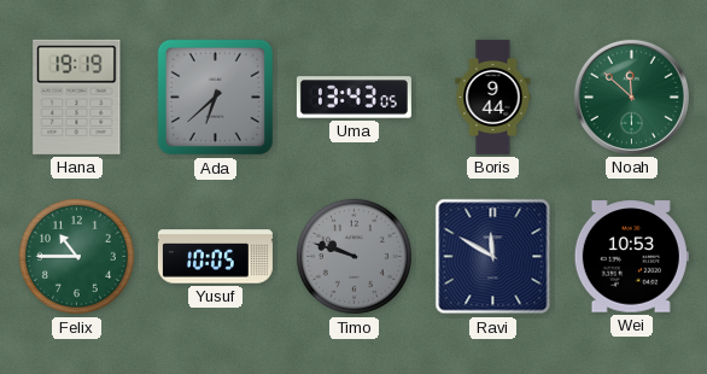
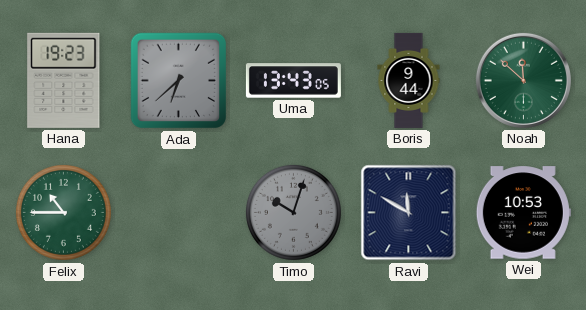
Hana: 19:19 -> 19:23 (64, 80)
Yusuf: 10:05 -> none (215, 257)
Timo: 9:48 -> 10:03 (293, 212)
